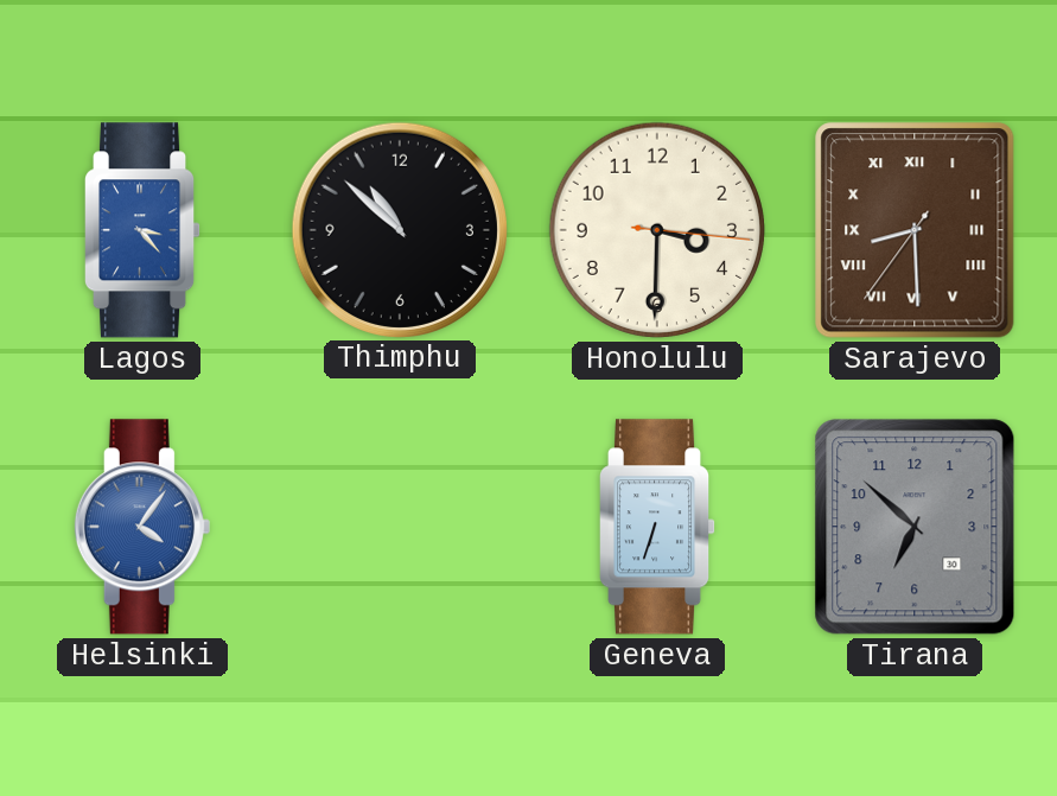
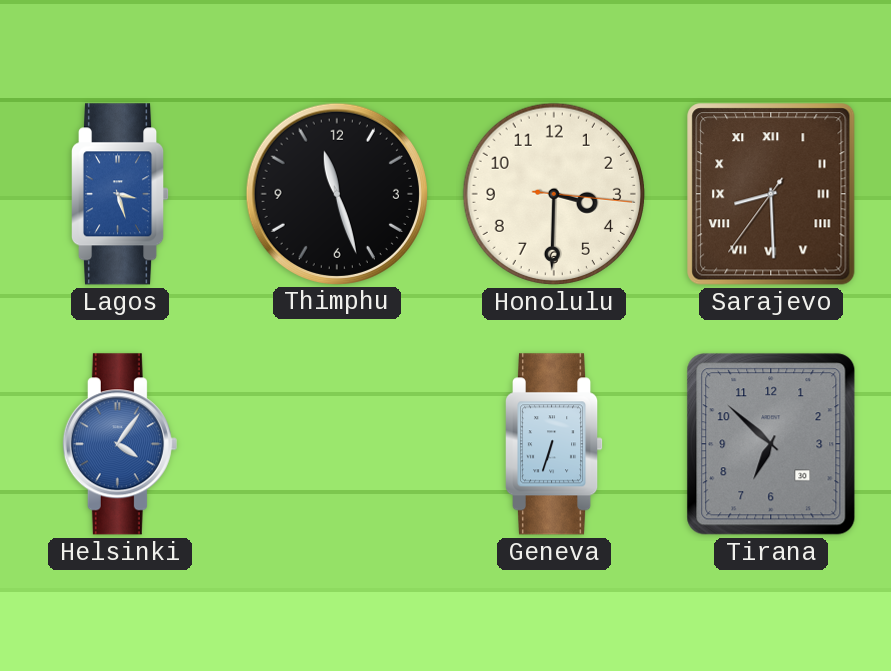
Lagos: 3:23 -> 3:27 (121, 194)
Thimphu: 10:52 -> 11:27 (336, 193)
